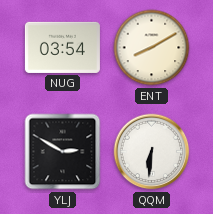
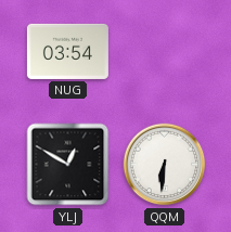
ENT: 8:10 -> none (152, 48)
YLJ: 2:50 -> 12:50 (68, 165)
